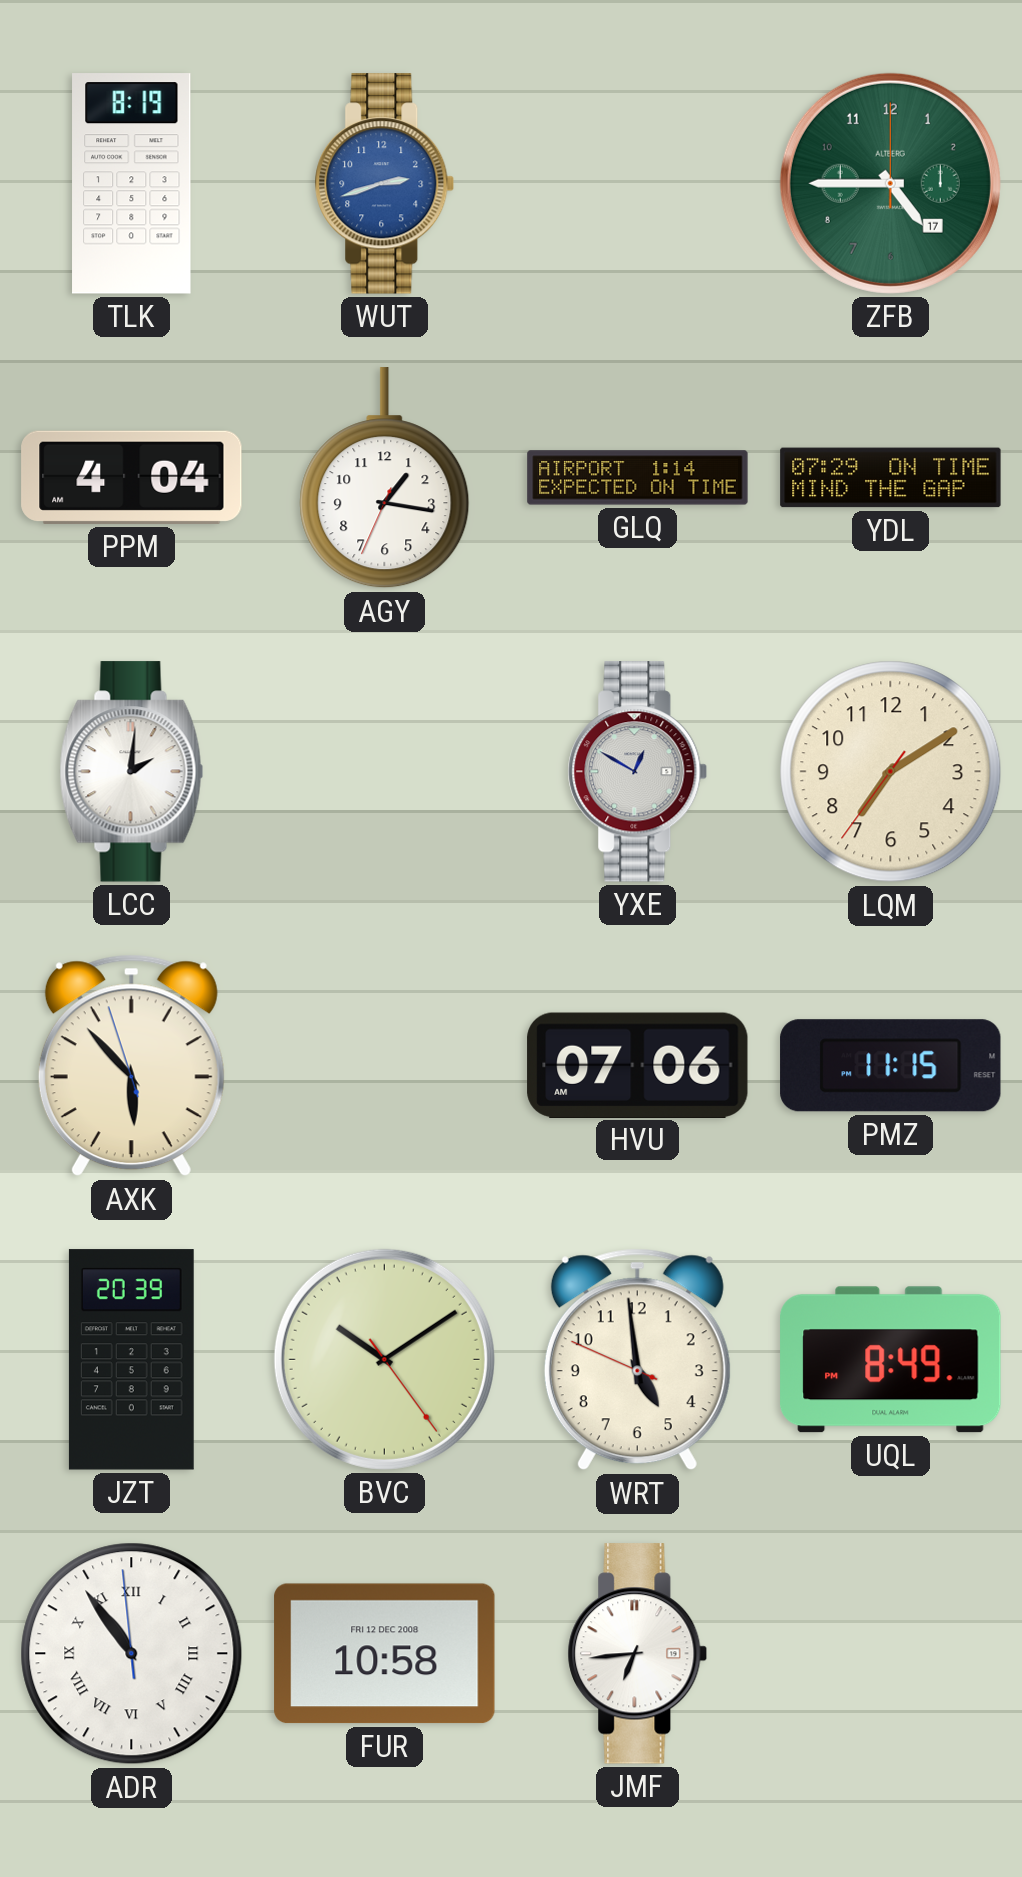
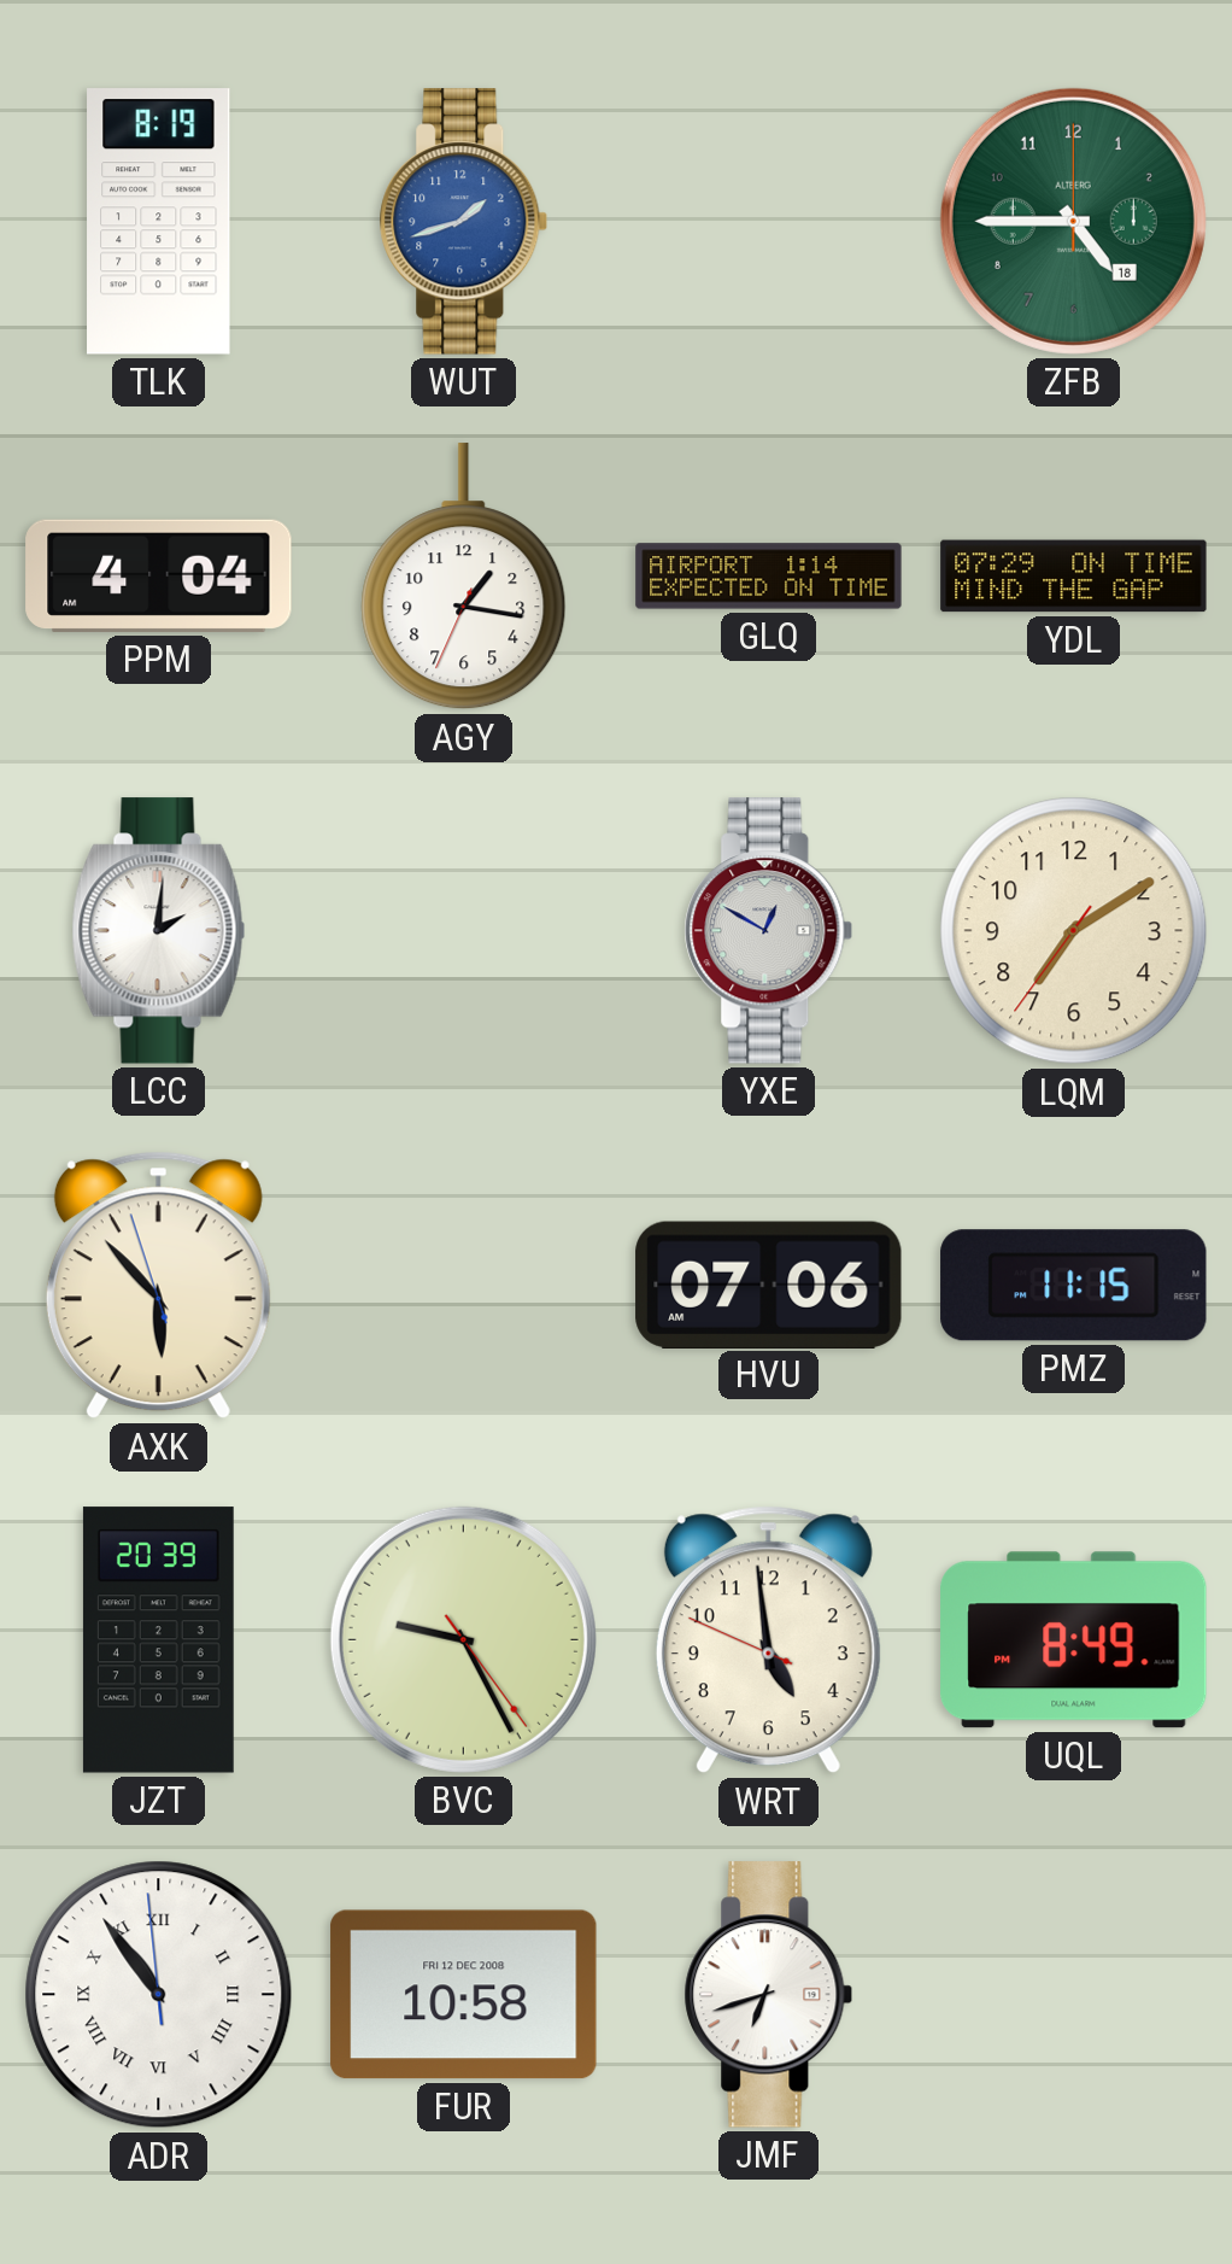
WUT: 2:42 -> 1:42 (464, 222)
ZFB date: 17 -> 18 (1073, 221)
BVC: 10:09 -> 9:25 (463, 1639)
JMF: 6:44 -> 6:42 (769, 1995)
